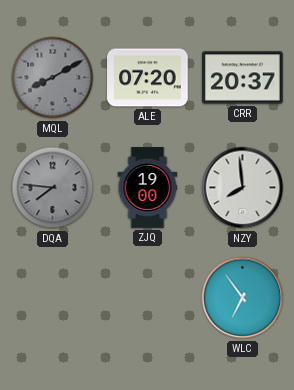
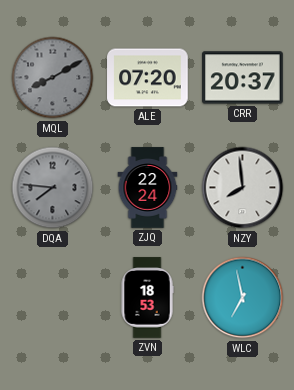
ZJQ: 19:00 -> 22:24 (148, 188)
ZVN: none -> 18:53 (147, 298)
WLC: 6:54 -> 6:58 (243, 298)
